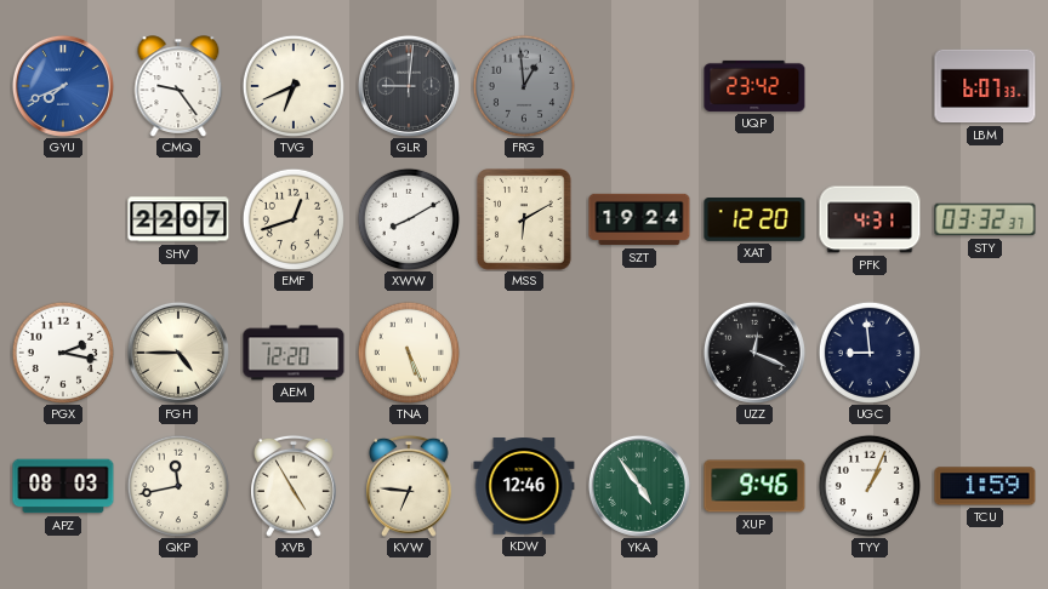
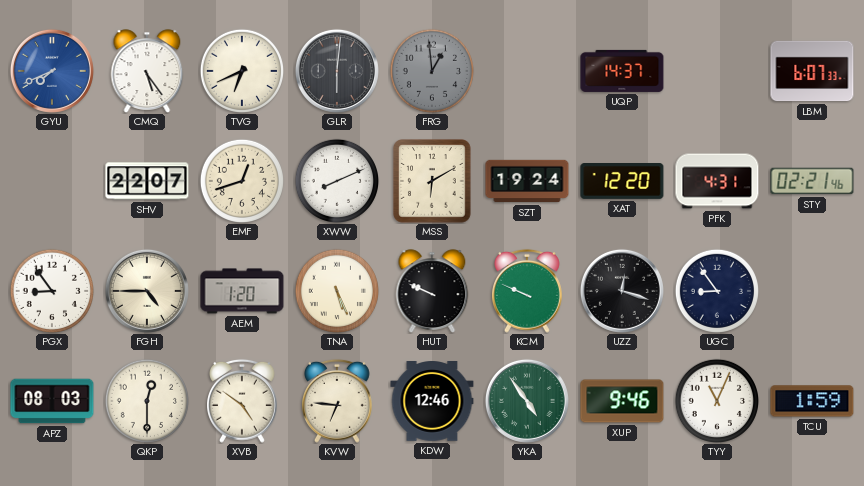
CMQ: 9:24 -> 5:24 (147, 71)
GLR: 9:01 -> 6:01 (337, 71)
UQP: 23:42 -> 14:37 (622, 71)
XWW: 8:10 -> 8:11 (336, 180)
STY: 03:32 -> 02:21 (812, 181)
PGX: 2:17 -> 8:54 (51, 290)
AEM: 12:20 -> 1:20 (242, 291)
HUT: none -> 9:49 (432, 291)
KCM: none -> 9:49 (528, 291)
UZZ: 12:19 -> 12:18 (622, 291)
UGC: 8:59 -> 8:54 (716, 290)
QKP: 11:43 -> 12:30 (146, 400)
XVB: 4:55 -> 4:51 (243, 401)
TYY: 1:04 -> 11:04 (716, 400)
